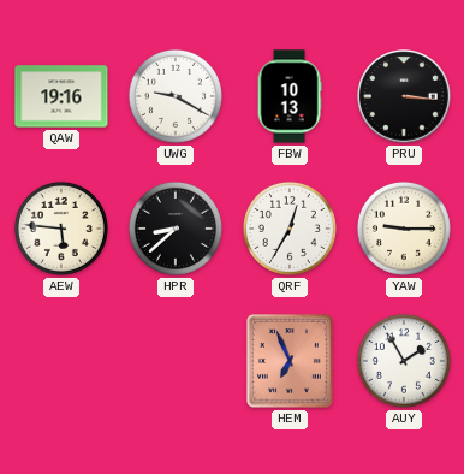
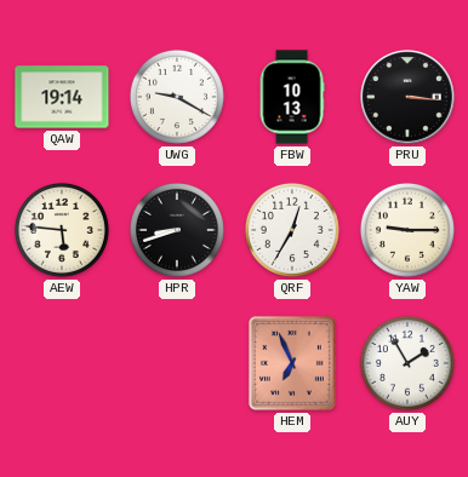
QAW: 19:16 -> 19:14 (62, 97)
HPR: 8:38 -> 8:42 (177, 230)
